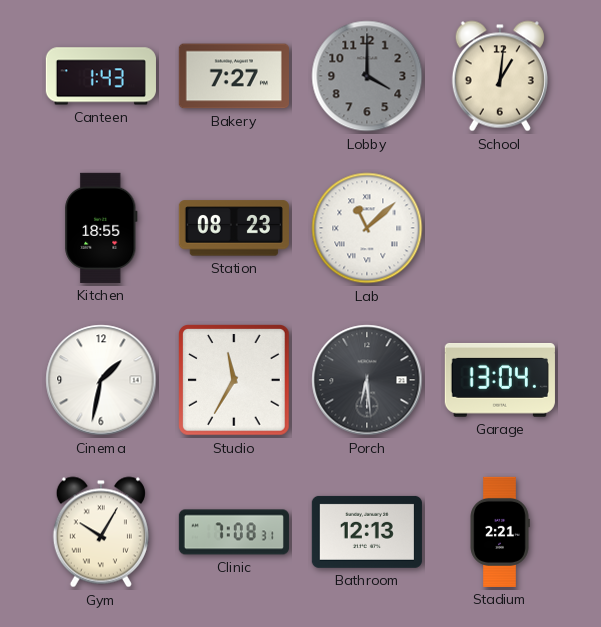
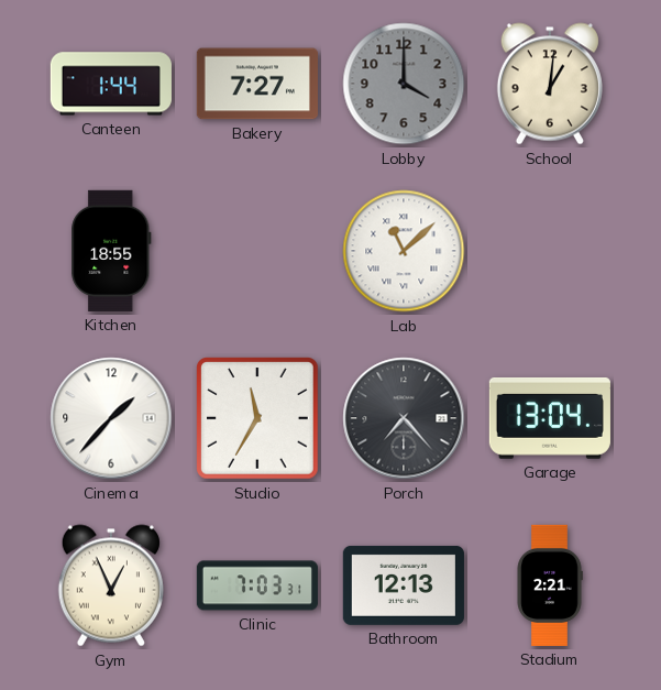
Canteen: 1:43 -> 1:44 (111, 84)
Station: 08:23 -> none (234, 228)
Cinema: 1:32 -> 1:37 (111, 418)
Porch: 6:29 -> 7:23 (404, 418)
Gym: 10:05 -> 12:56 (111, 585)
Clinic: 7:08 -> 7:03 (257, 585)
